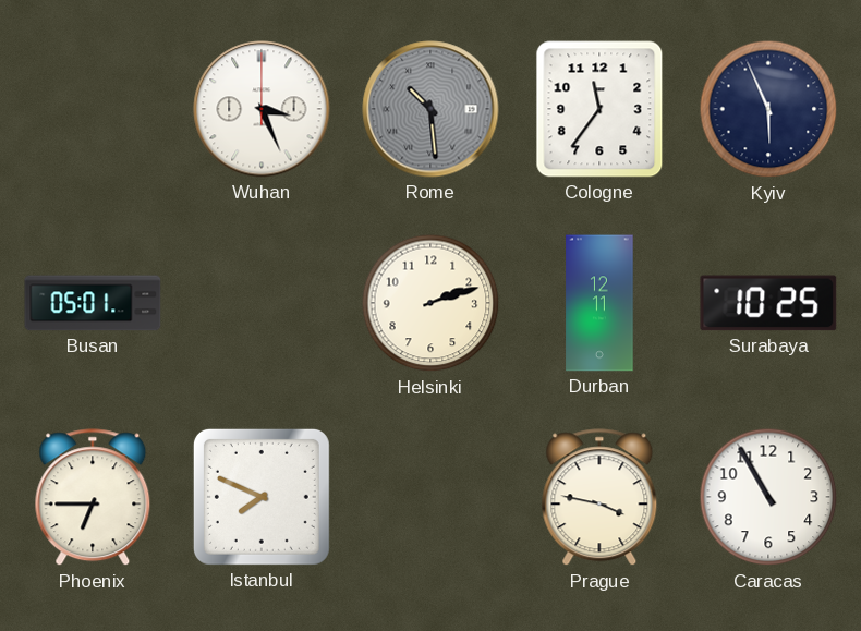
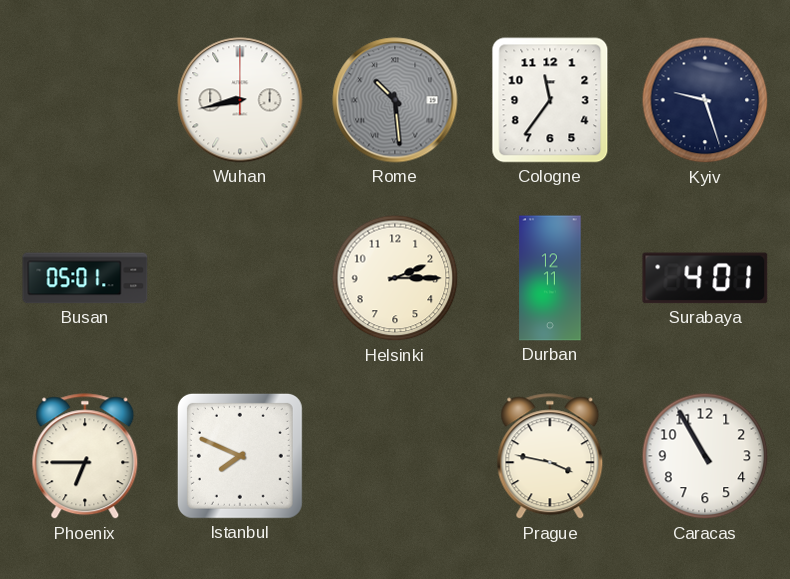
Wuhan: 3:26 -> 8:43 (240, 100)
Kyiv: 5:56 -> 9:27 (705, 100)
Helsinki: 2:12 -> 2:15 (395, 278)
Surabaya: 10:25 -> 4:01 (705, 278)
